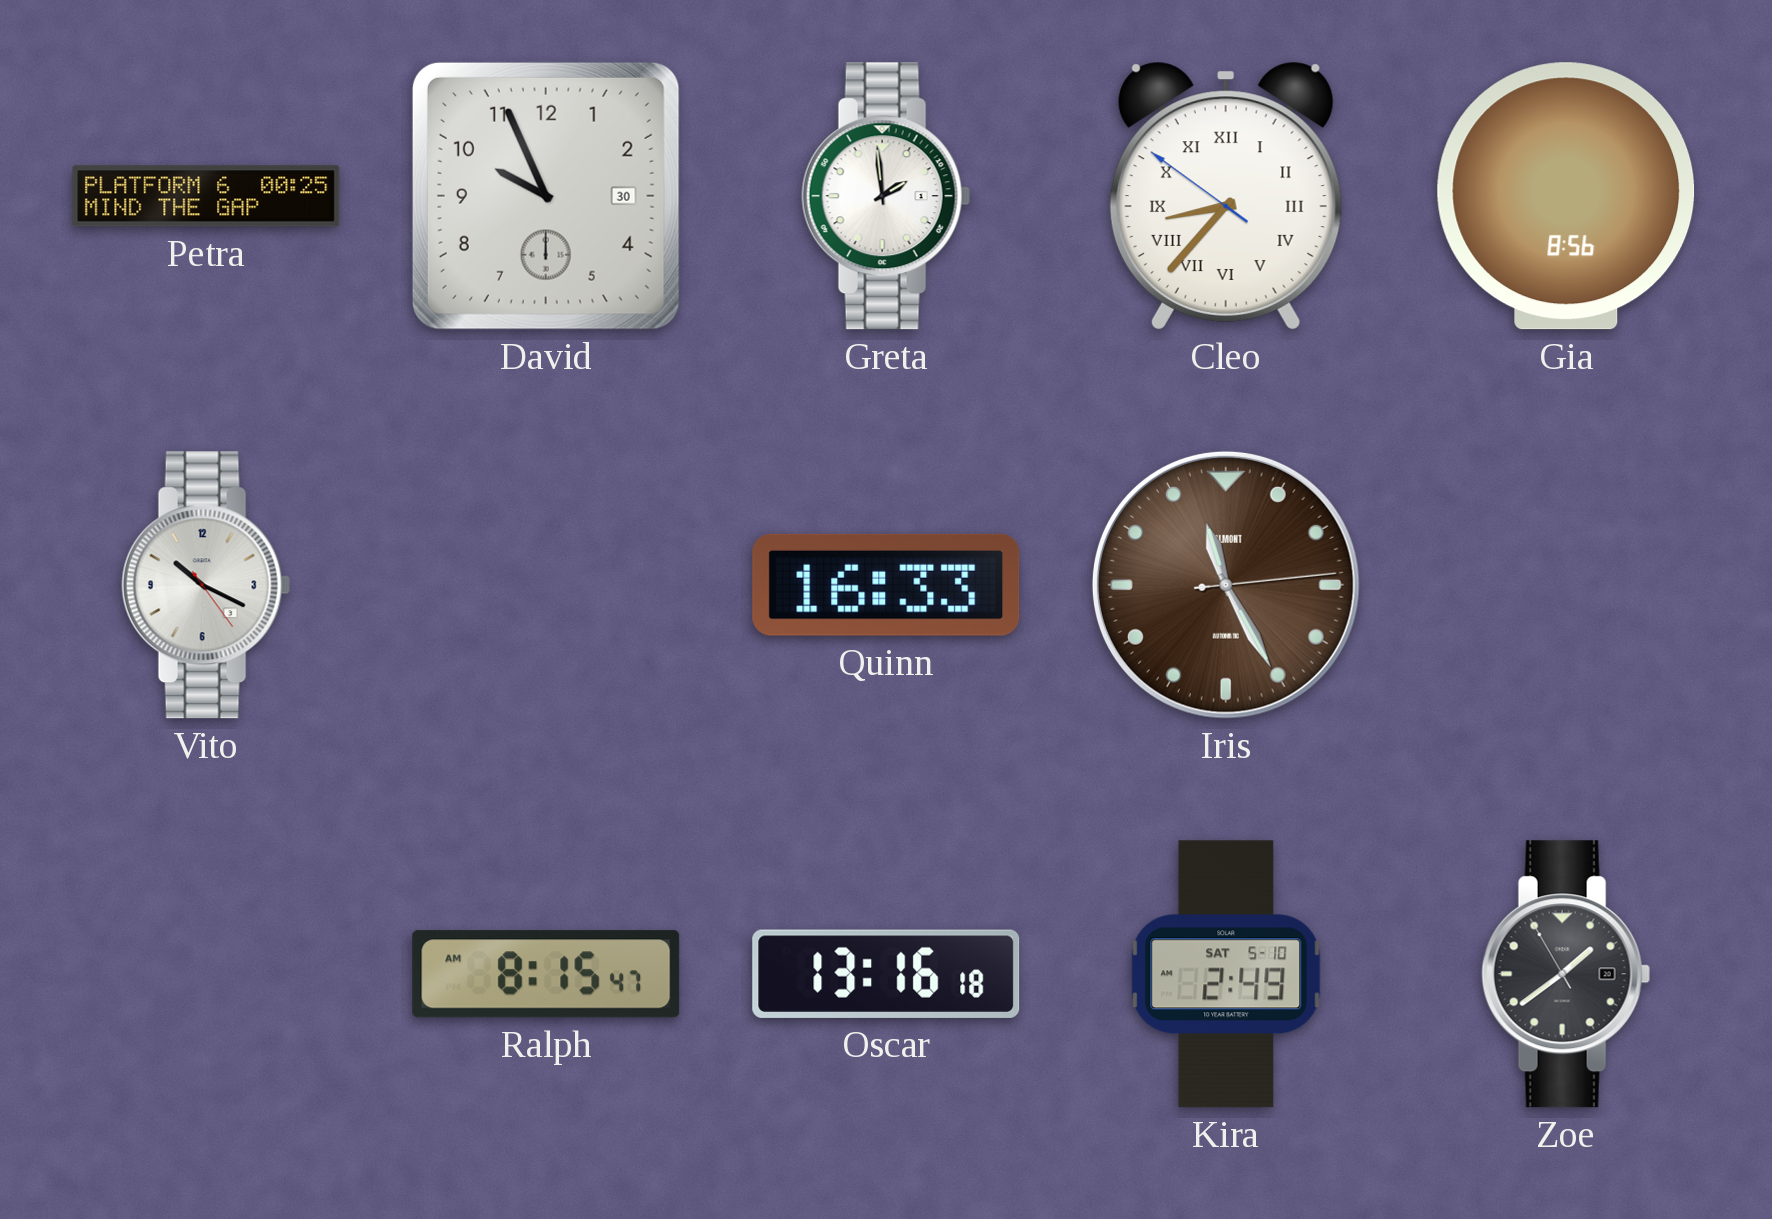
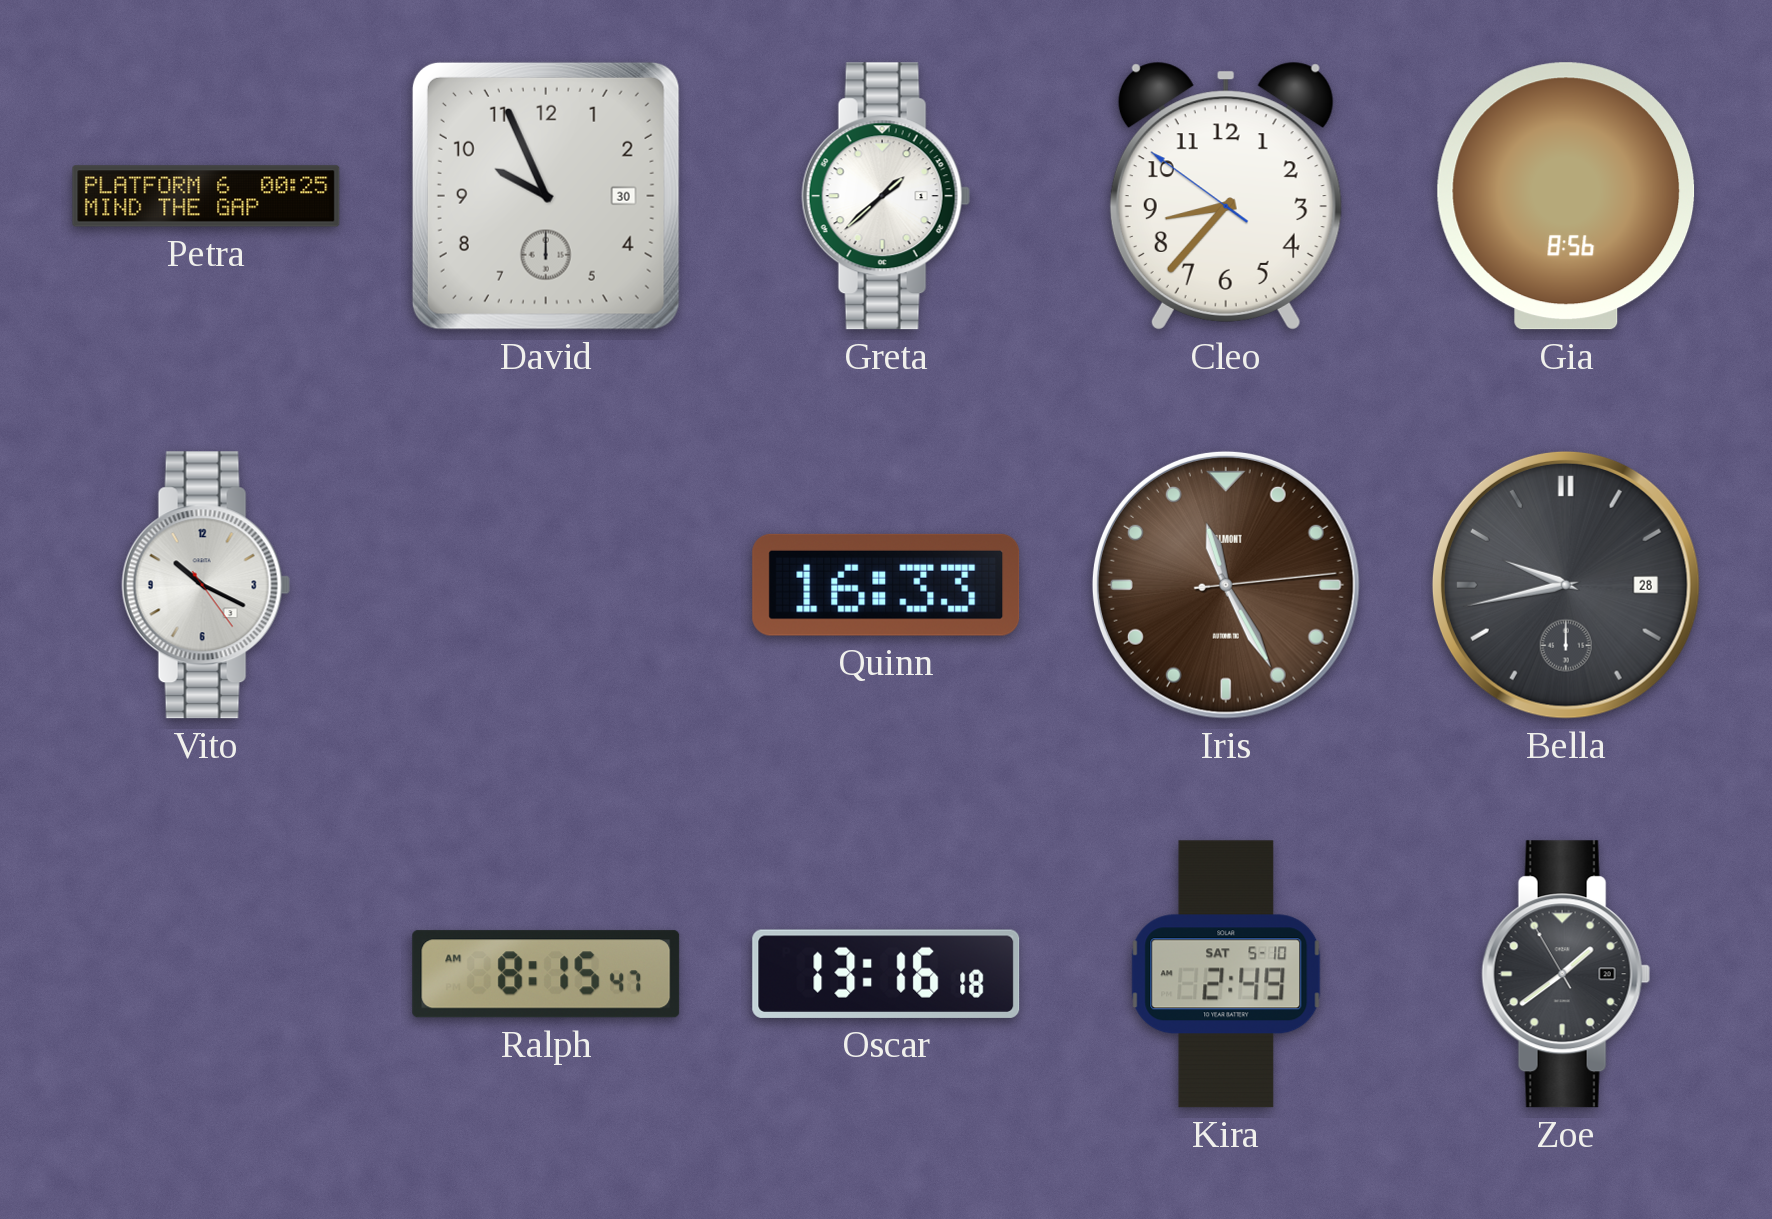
Greta: 1:59 -> 1:38 (886, 196)
Cleo numerals: Roman -> Arabic (1226, 196)
Bella: none -> 9:43 (1566, 585)
